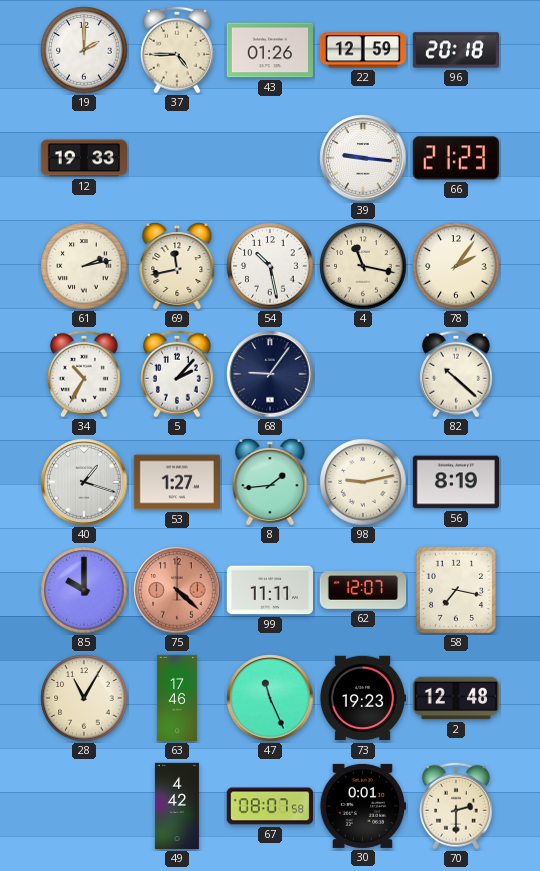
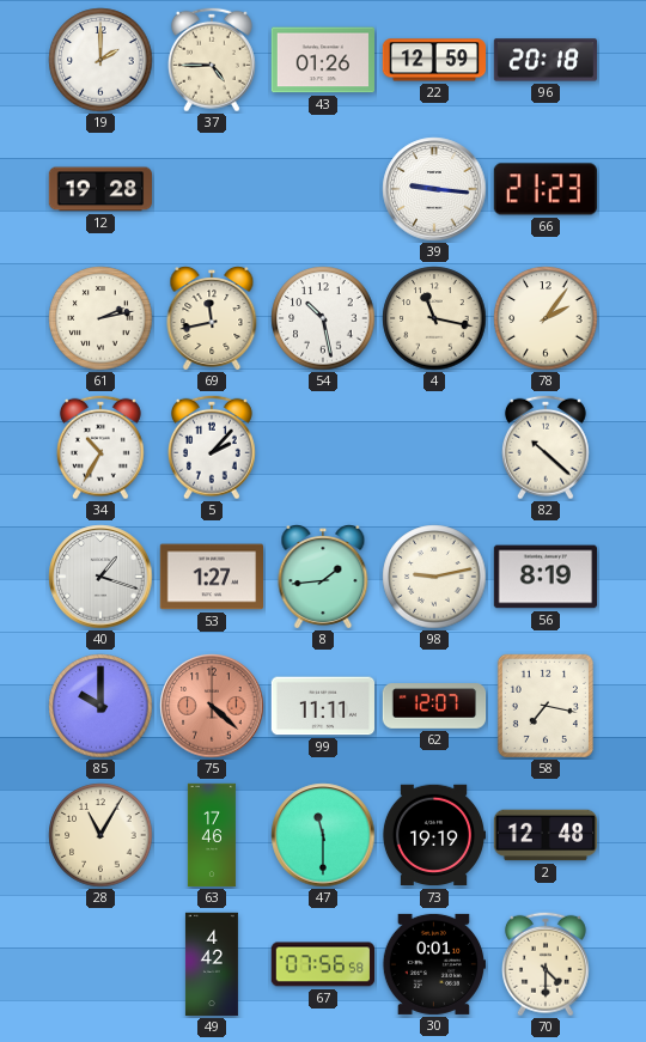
12: 19:33 -> 19:28 (100, 189)
68: 9:06 -> none (270, 374)
47: 11:26 -> 11:30 (323, 835)
73: 19:23 -> 19:19 (433, 835)
67: 08:07 -> 07:56 (322, 964)
70: 2:30 -> 4:30 (546, 964)
